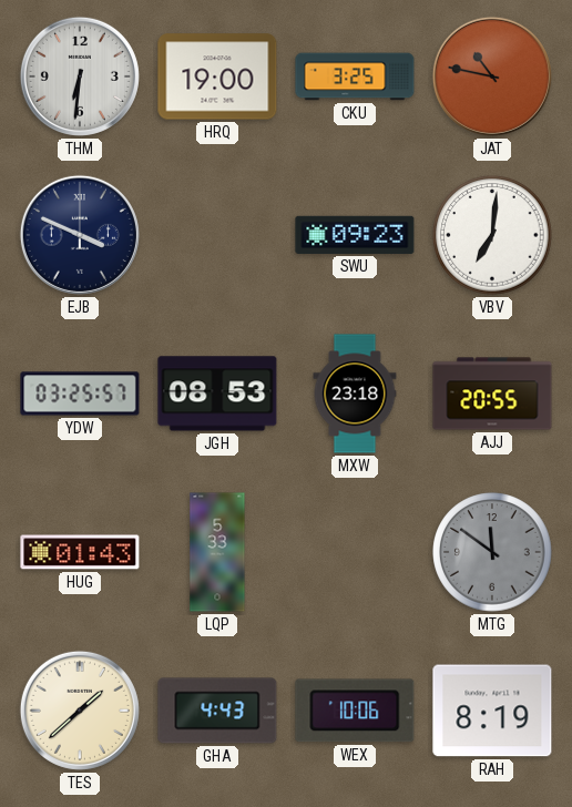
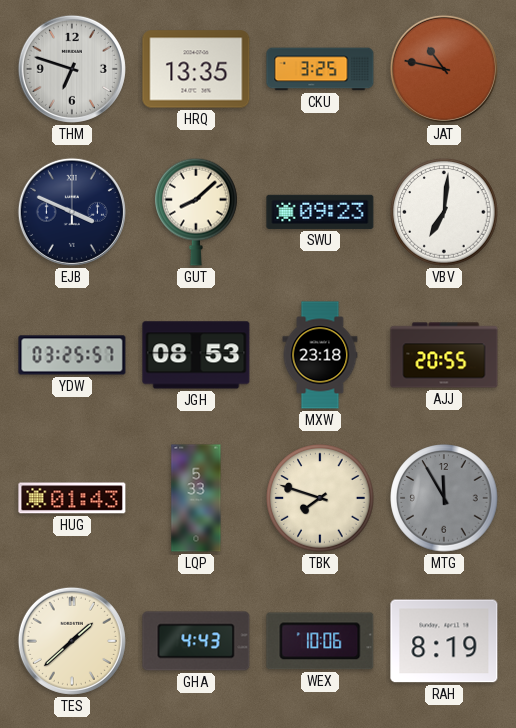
THM: 6:31 -> 6:48 (72, 69)
HRQ: 19:00 -> 13:35 (196, 69)
GUT: none -> 8:08 (197, 212)
TBK: none -> 7:48 (320, 498)
MTG: 11:51 -> 11:55 (444, 498)
